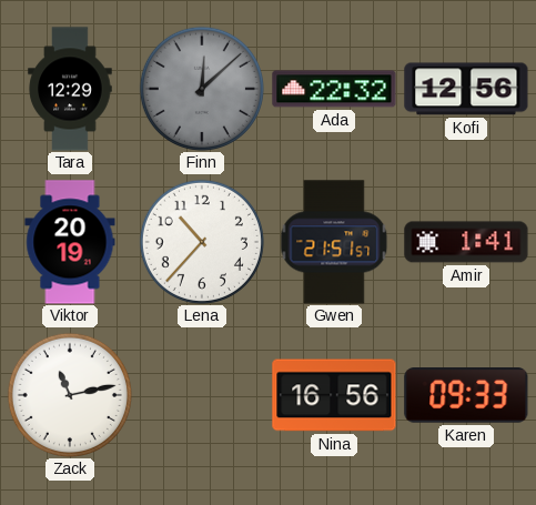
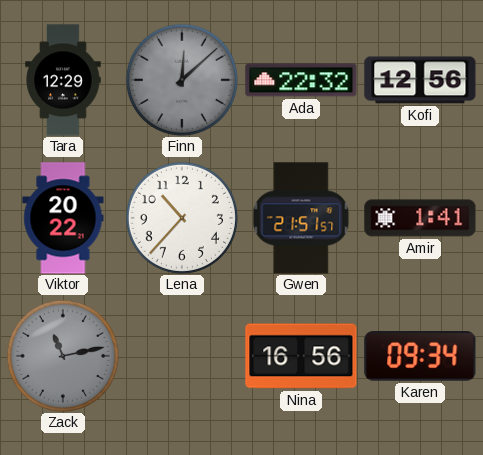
Viktor: 20:19 -> 20:22 (63, 218)
Zack dial: white -> grey (63, 356)
Karen: 09:33 -> 09:34 (420, 357)
